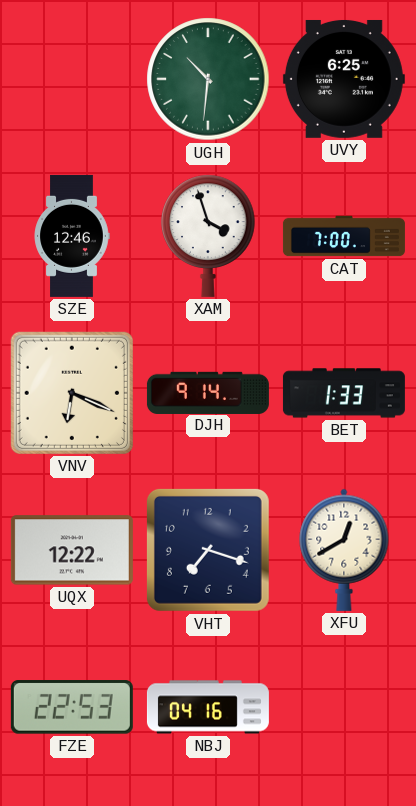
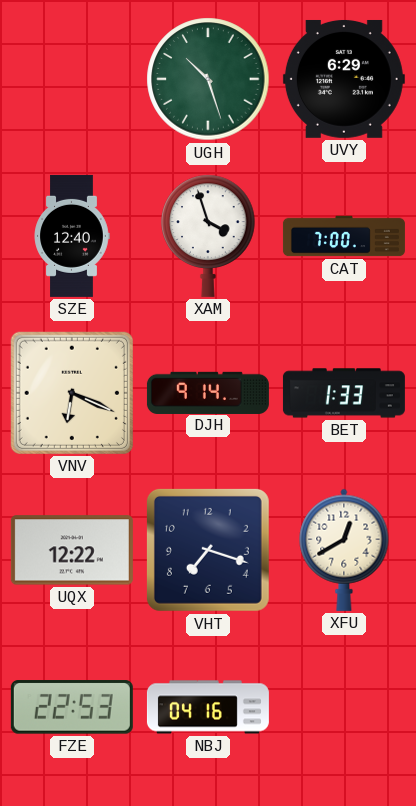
UGH: 10:31 -> 10:27 (208, 79)
UVY: 6:25 -> 6:29 (344, 79)
SZE: 12:46 -> 12:40 (72, 236)
